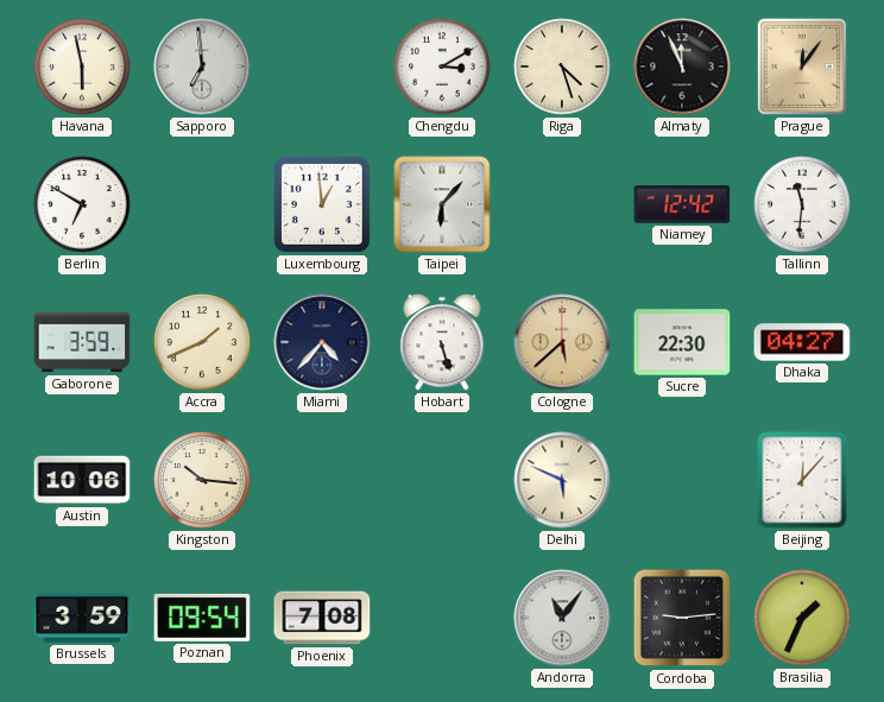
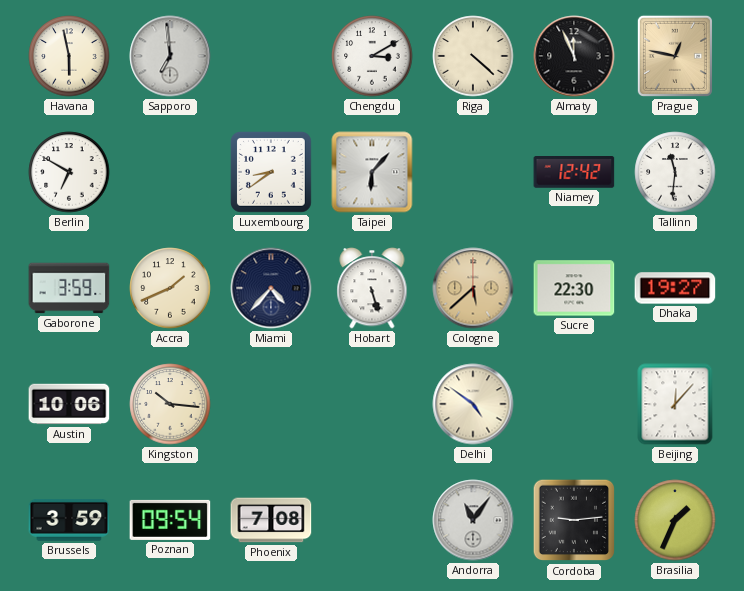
Riga: 4:27 -> 4:22 (473, 56)
Prague: 12:06 -> 12:47 (675, 56)
Luxembourg: 12:59 -> 8:39 (272, 173)
Dhaka: 04:27 -> 19:27 (675, 288)
Delhi: 5:49 -> 4:51 (473, 404)
